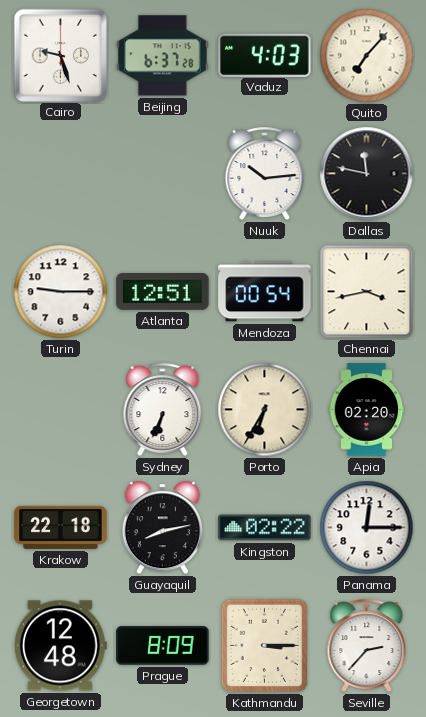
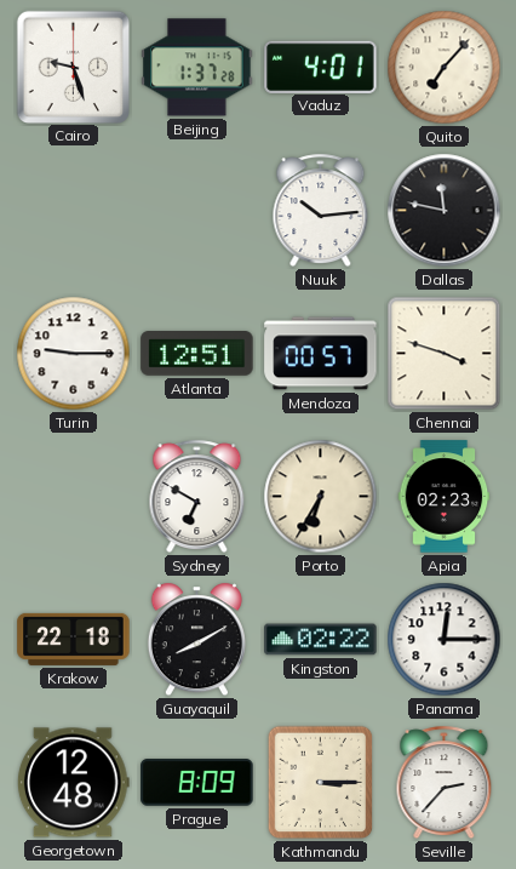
Beijing: 6:37 -> 1:37 (197, 68)
Vaduz: 4:03 -> 4:01 (321, 67)
Mendoza: 00:54 -> 00:57 (321, 354)
Chennai: 3:43 -> 3:48 (445, 354)
Sydney: 6:34 -> 6:50 (197, 497)
Apia: 02:20 -> 02:23 (445, 497)
Guayaquil: 8:13 -> 8:10 (196, 640)
